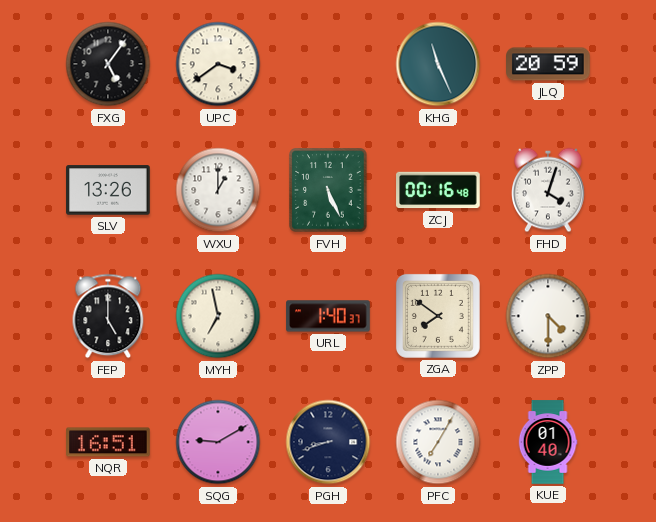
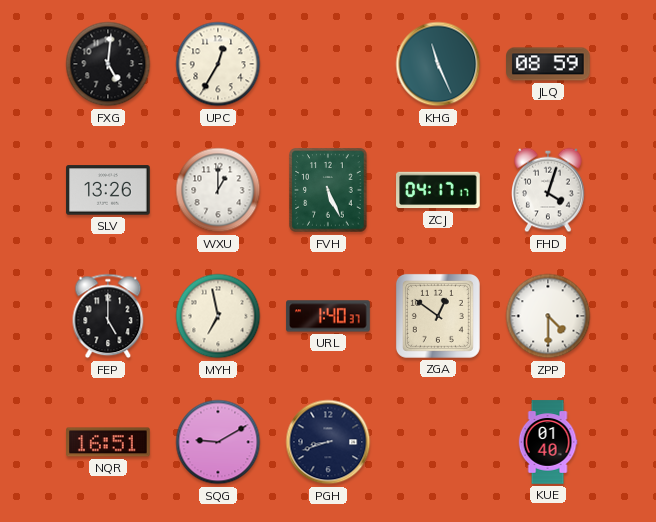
FXG: 5:06 -> 5:01 (108, 64)
UPC: 3:39 -> 12:35 (218, 64)
JLQ: 20:59 -> 08:59 (548, 64)
ZCJ: 00:16 -> 04:17 (438, 190)
ZGA: 7:51 -> 12:51 (438, 316)
PFC: 7:05 -> none (438, 442)
